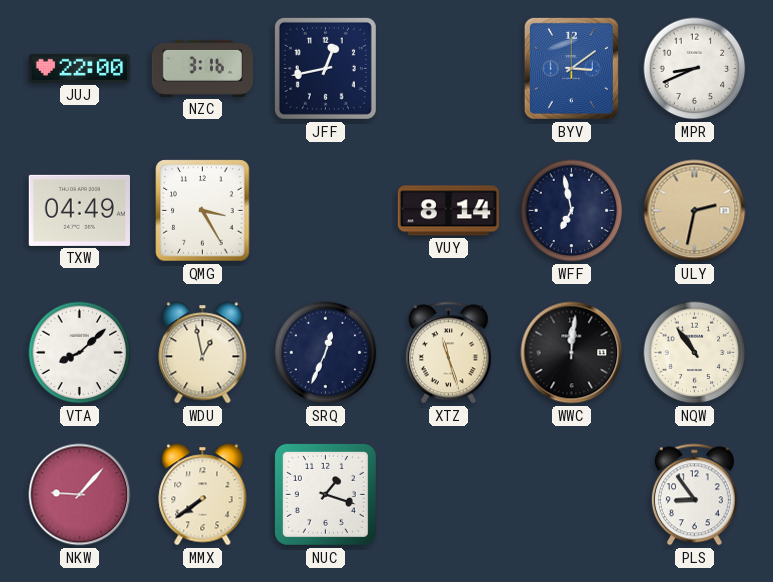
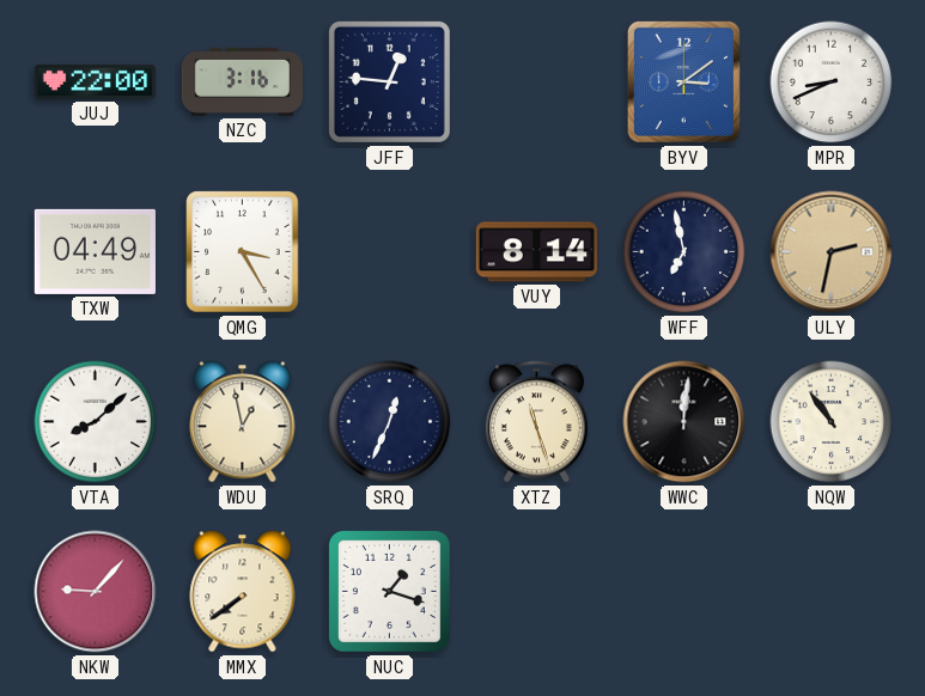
JFF: 12:43 -> 12:46 (389, 81)
PLS: 8:54 -> none (694, 495)
